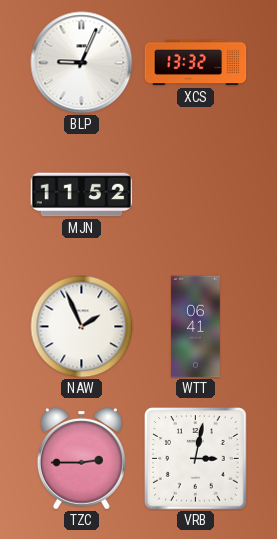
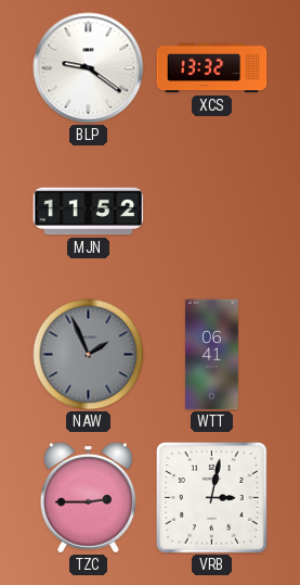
BLP: 9:04 -> 9:21 (89, 68)
NAW dial: white -> grey (89, 355)
